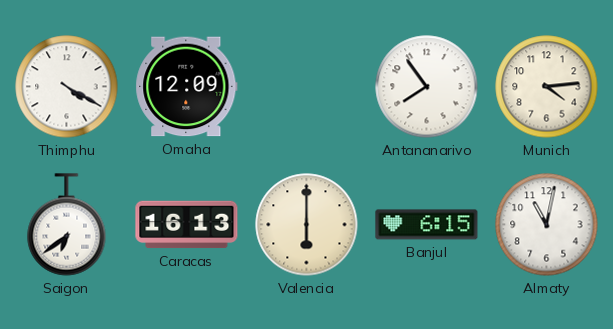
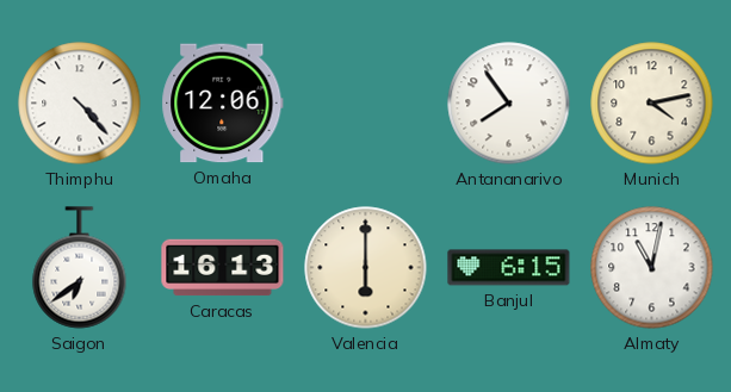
Thimphu: 4:20 -> 4:23 (80, 104)
Omaha: 12:09 -> 12:06 (223, 104)
Munich: 4:14 -> 4:13 (652, 104)
